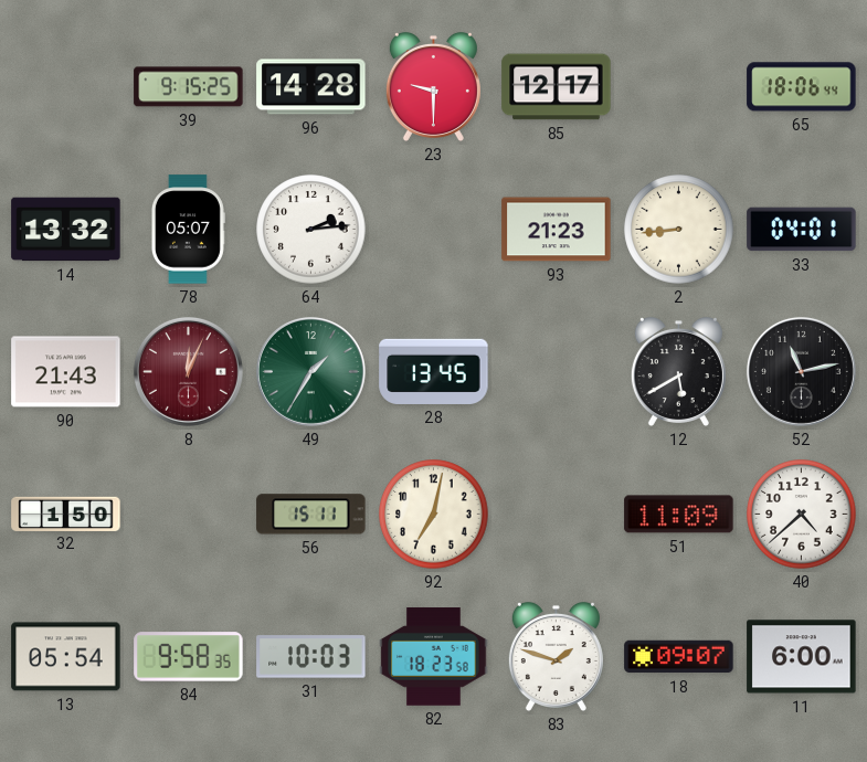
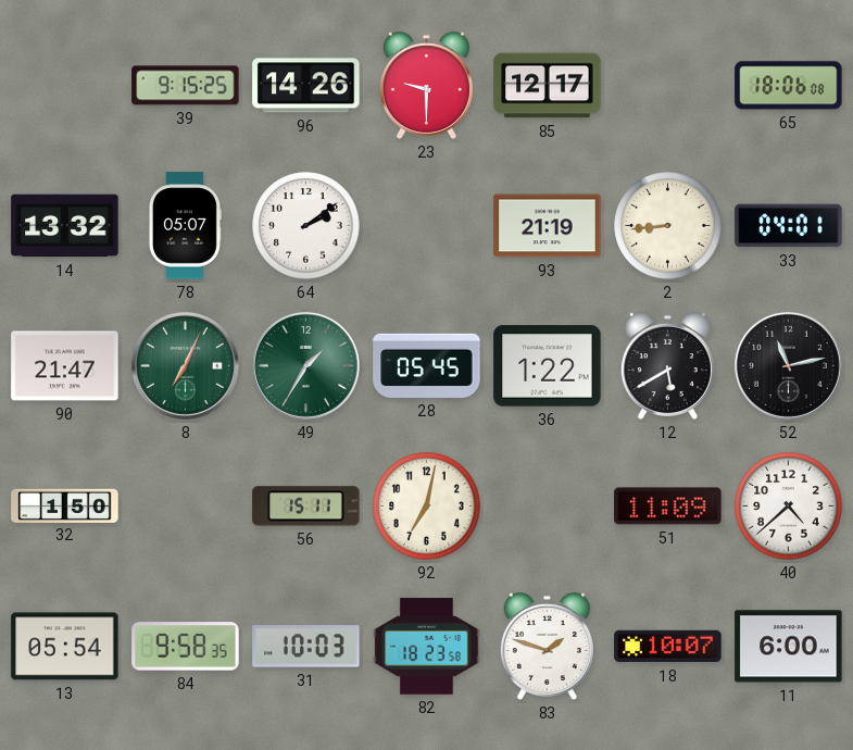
96: 14:28 -> 14:26 (306, 86)
65: 18:06:44 -> 18:06:08 (789, 86)
64: 2:14 -> 2:09 (306, 226)
93: 21:23 -> 21:19 (548, 226)
90: 21:43 -> 21:47 (65, 366)
8: 12:04 -> 7:04 (185, 365)
8 dial: burgundy -> green (185, 365)
28: 13:45 -> 05:45 (427, 365)
36: none -> 1:22 (548, 366)
18: 09:07 -> 10:07 (668, 647)
